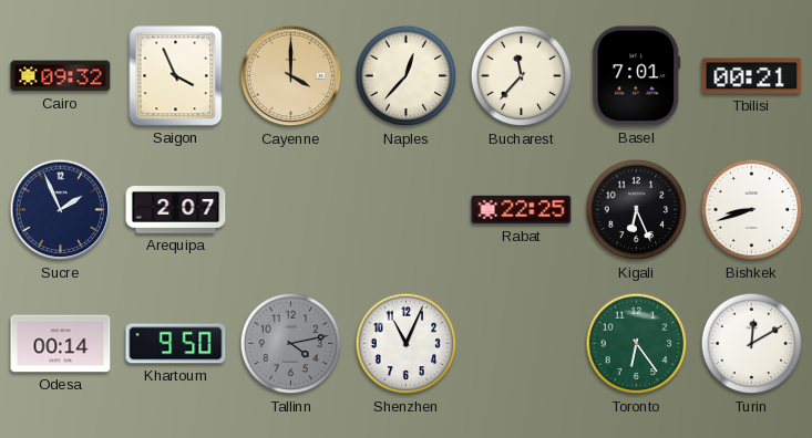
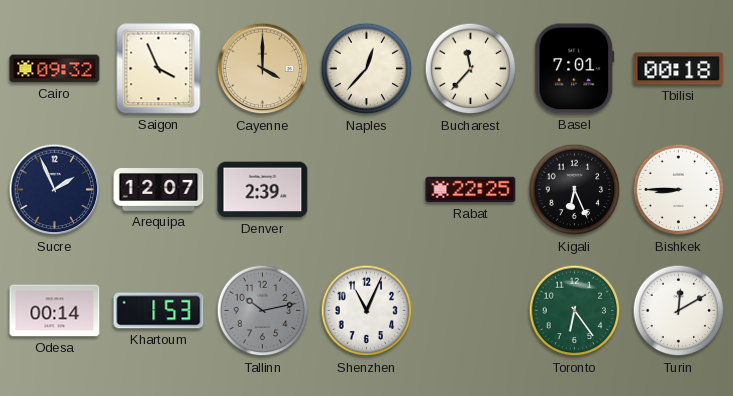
Tbilisi: 00:21 -> 00:18 (679, 69)
Arequipa: 2:07 -> 12:07 (159, 190)
Denver: none -> 2:39 (263, 190)
Bishkek: 8:42 -> 8:45 (679, 190)
Khartoum: 9:50 -> 1:53 (159, 311)
Tallinn: 4:13 -> 10:13 (263, 311)
